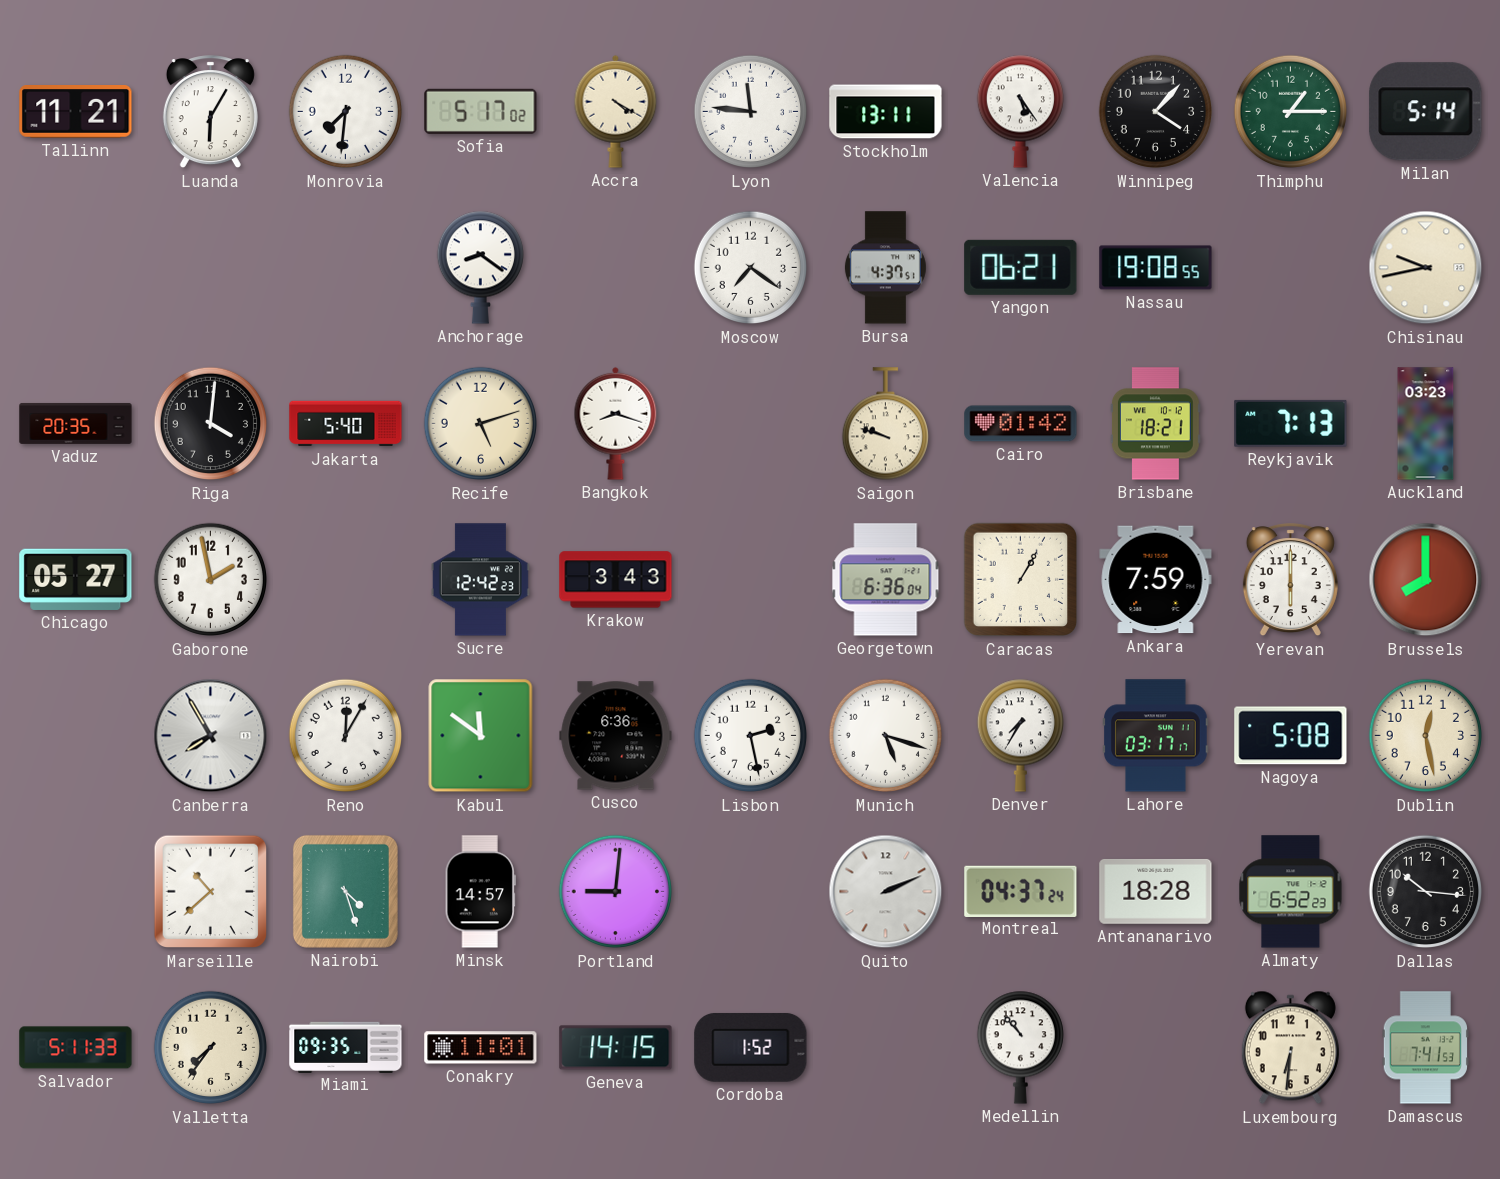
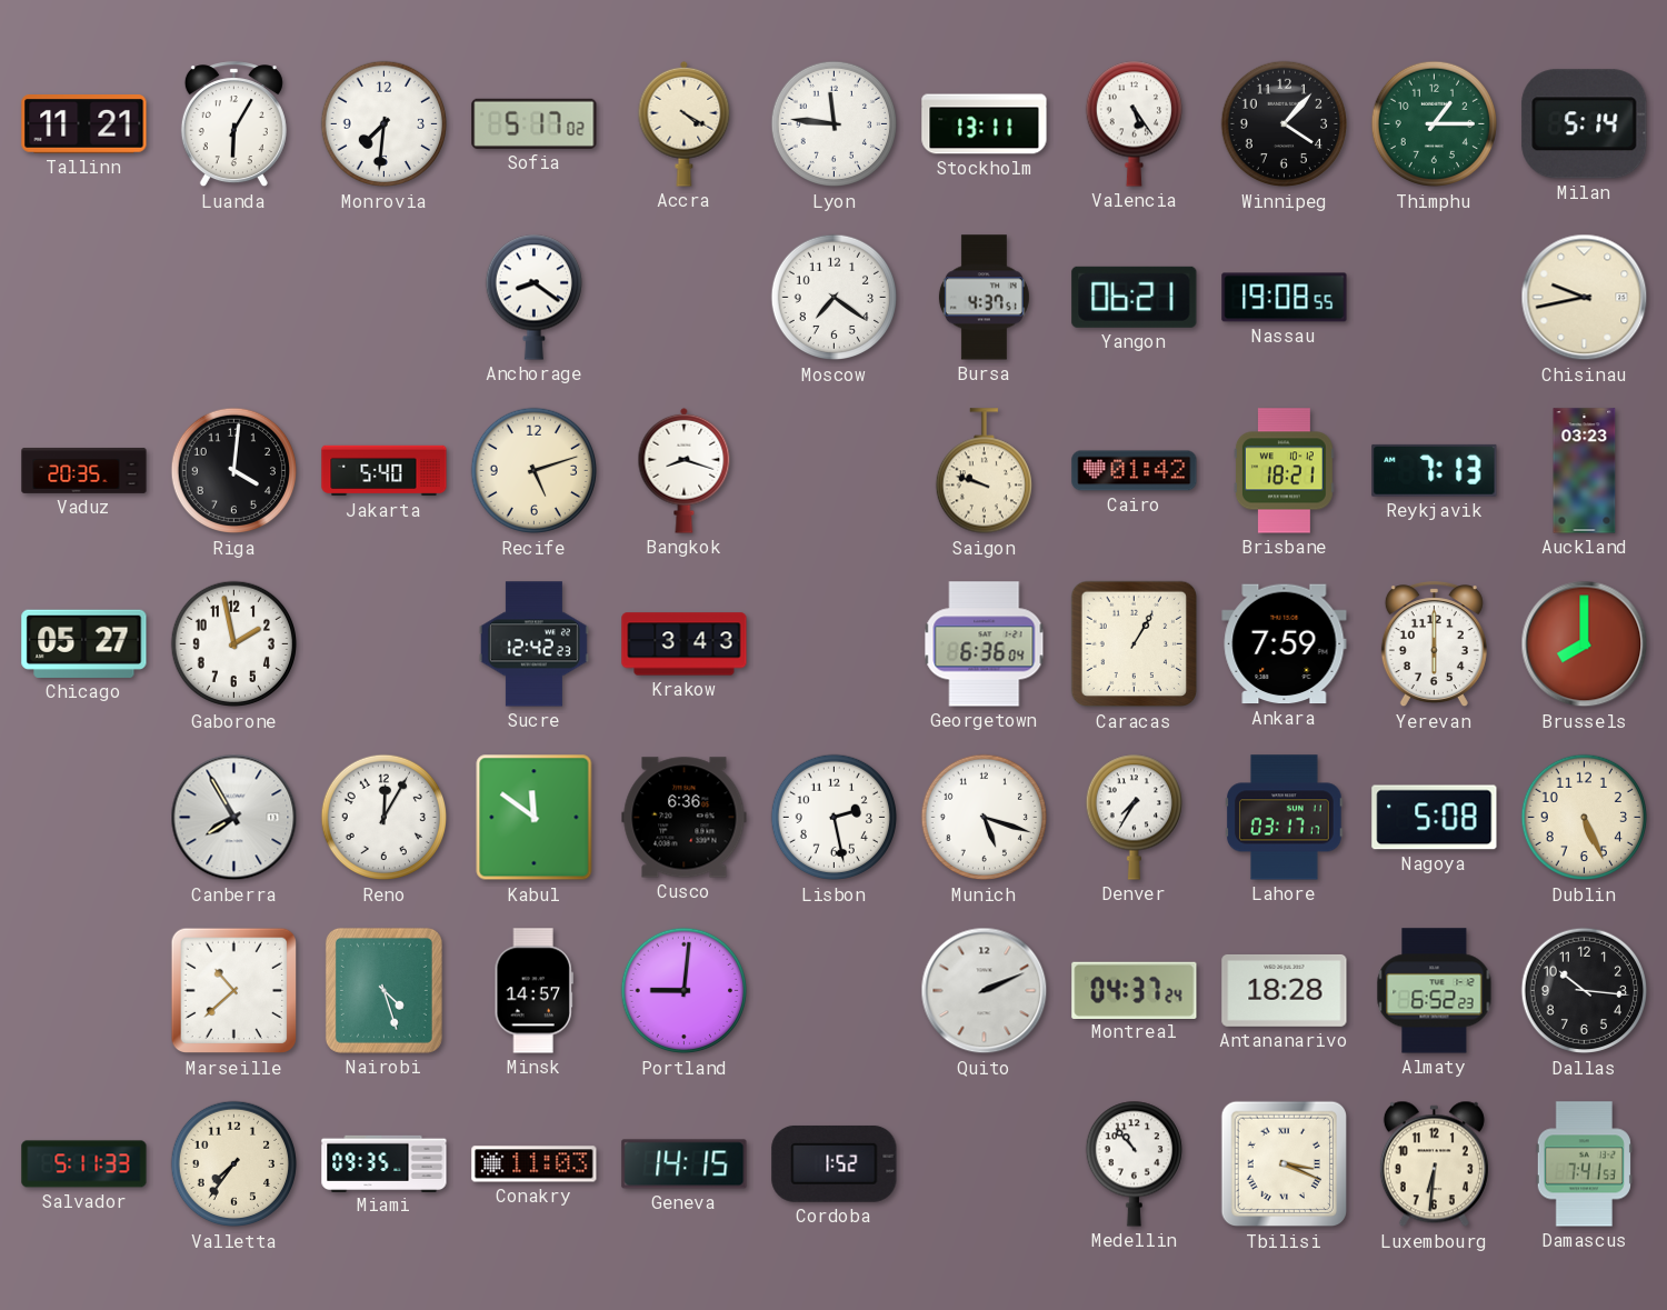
Dublin: 12:28 -> 5:26 (1585, 818)
Conakry: 11:01 -> 11:03 (535, 1164)
Tbilisi: none -> 3:19 (1285, 1164)
